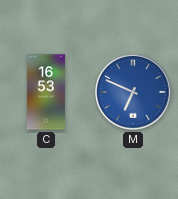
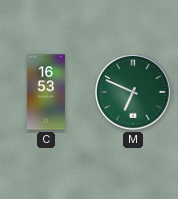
M dial: blue -> green (133, 92)
